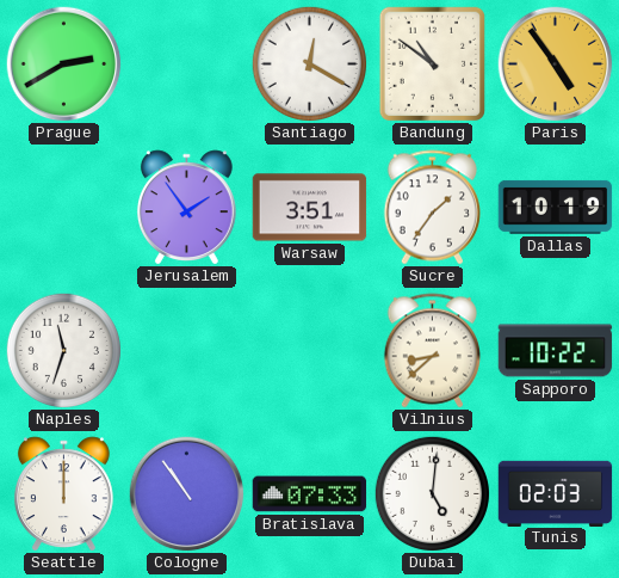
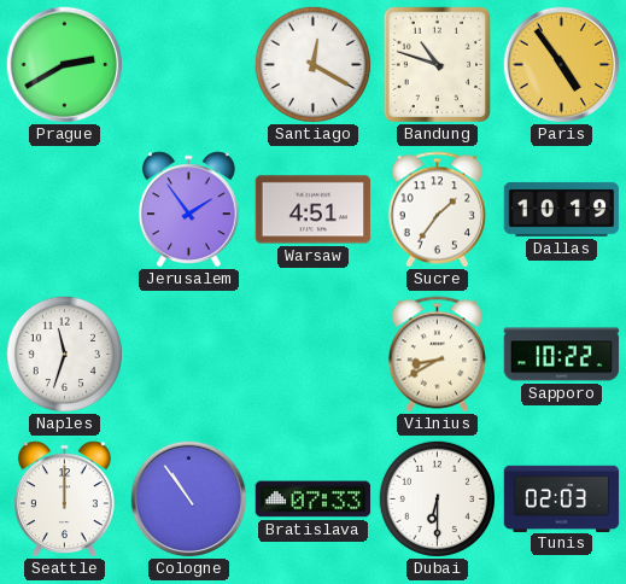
Bandung: 10:51 -> 10:48 (437, 64)
Warsaw: 3:51 -> 4:51 (314, 210)
Vilnius: 8:38 -> 8:40 (437, 355)
Dubai: 5:01 -> 6:30 (437, 498)
